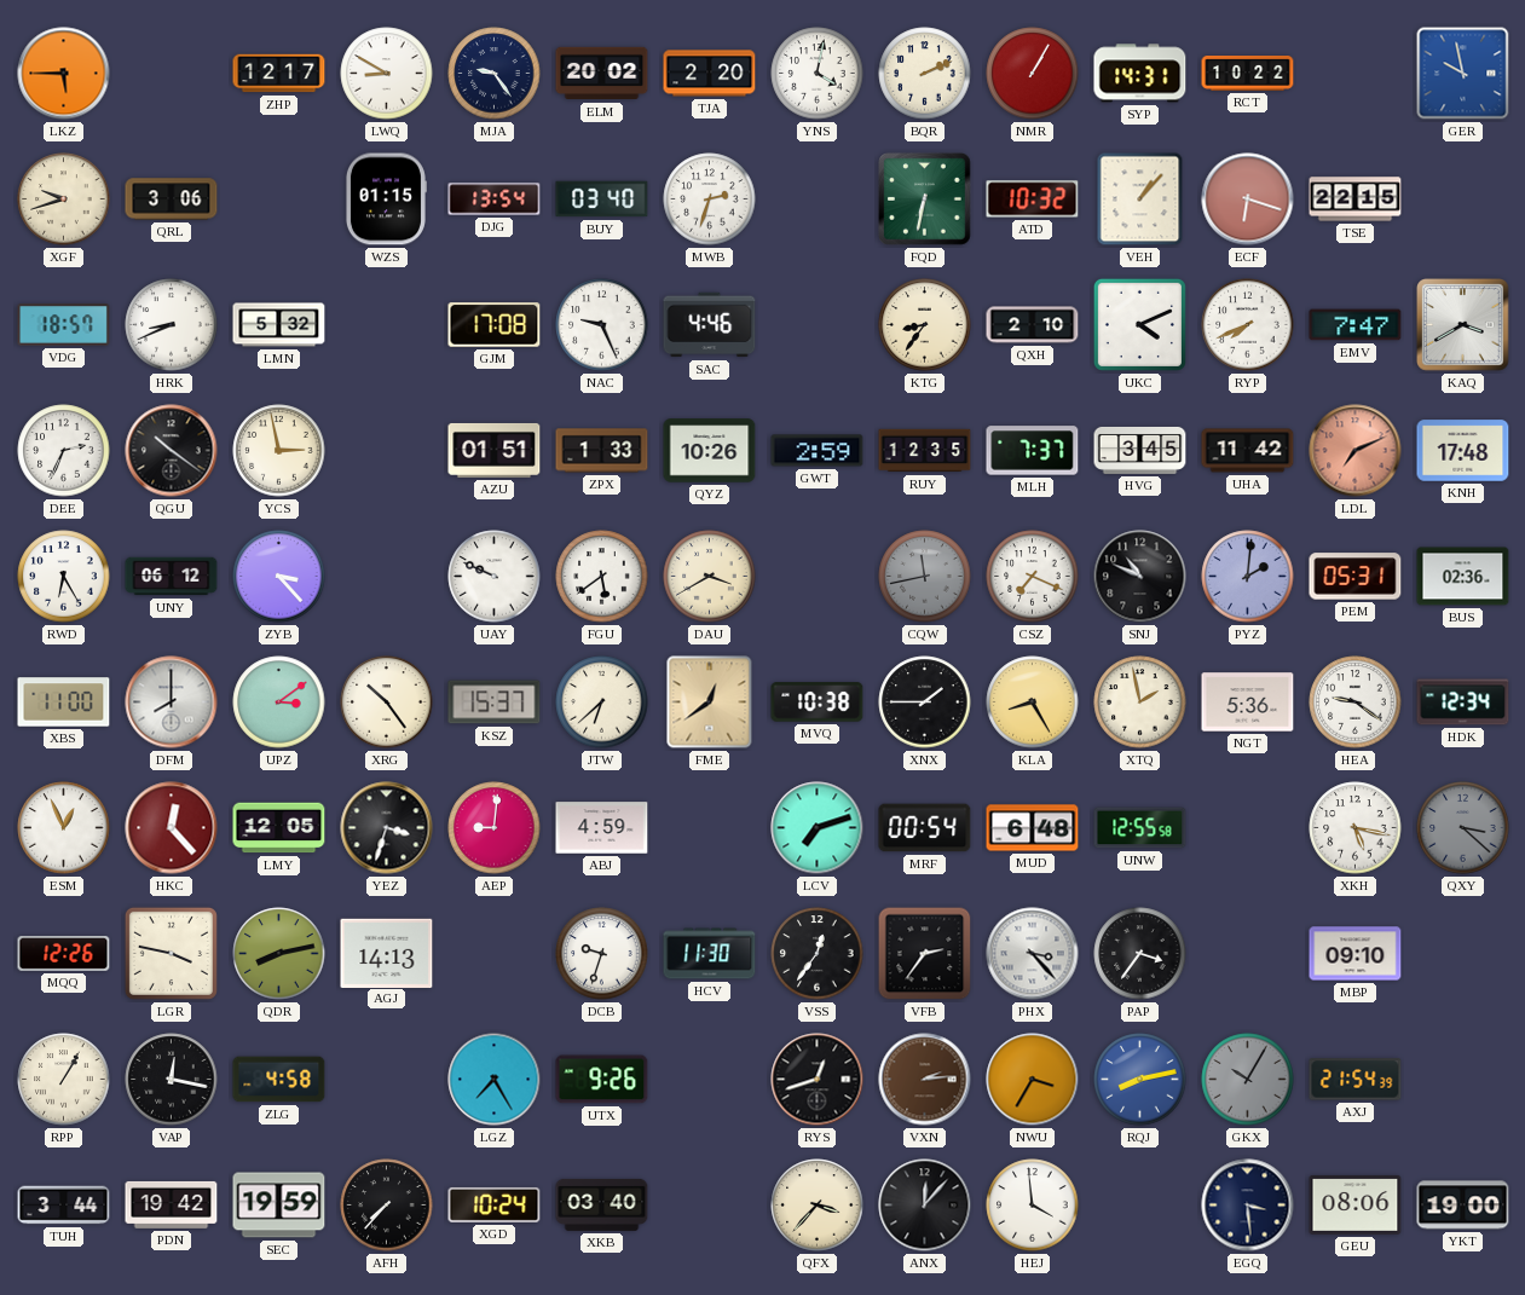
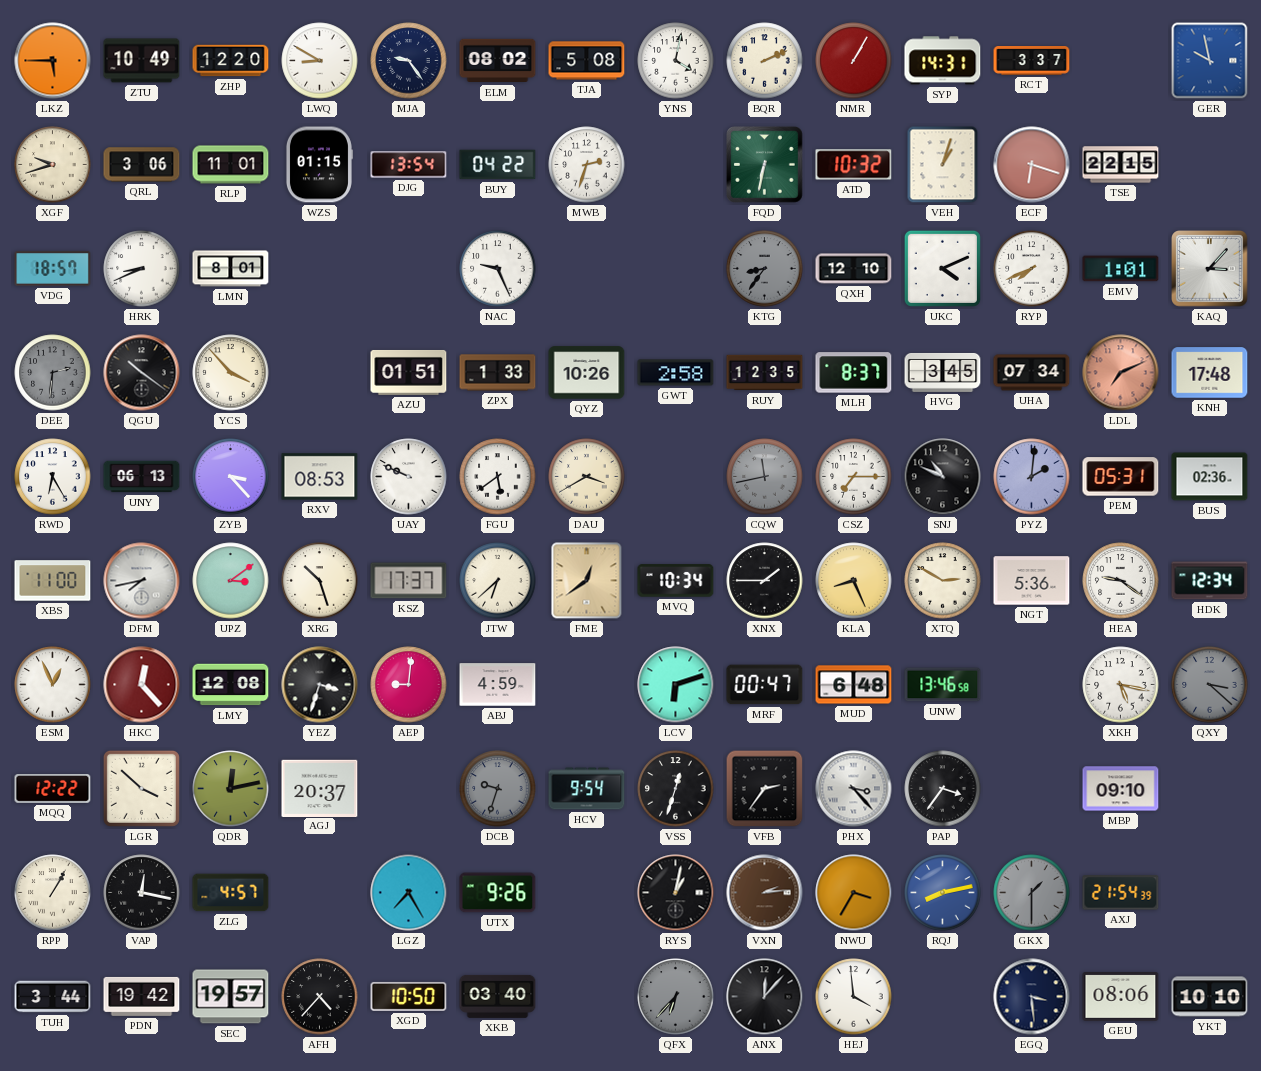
ZTU: none -> 10:49 (142, 61)
ZHP: 12:17 -> 12:20 (231, 61)
ELM: 20:02 -> 08:02 (498, 61)
TJA: 2:20 -> 5:08 (587, 61)
RCT: 10:22 -> 3:37 (1032, 61)
RLP: none -> 11:01 (231, 165)
BUY: 03:40 -> 04:22 (498, 165)
VEH: 1:07 -> 1:03 (943, 165)
LMN: 5:32 -> 8:01 (231, 269)
GJM: 17:08 -> none (495, 325)
SAC: 4:46 -> none (710, 325)
KTG dial: cream -> grey (765, 269)
QXH: 2:10 -> 12:10 (854, 269)
EMV: 7:47 -> 1:01 (1121, 269)
KAQ: 3:40 -> 3:07 (1210, 269)
DEE: 2:34 -> 2:31 (53, 373)
DEE dial: white -> grey (53, 373)
YCS: 2:58 -> 3:53 (231, 373)
GWT: 2:59 -> 2:58 (676, 373)
MLH: 7:37 -> 8:37 (854, 373)
UHA: 11:42 -> 07:34 (1032, 373)
UNY: 06:12 -> 06:13 (142, 477)
RXV: none -> 08:53 (320, 477)
CSZ: 7:19 -> 7:15 (854, 477)
DFM: 8:00 -> 7:43 (142, 581)
XRG: 10:24 -> 10:27 (320, 581)
KSZ: 15:37 -> 17:37 (409, 581)
MVQ: 10:38 -> 10:34 (676, 581)
KLA: 8:25 -> 8:26 (854, 581)
XTQ: 1:58 -> 2:50 (943, 581)
LMY: 12:05 -> 12:08 (231, 685)
LCV: 7:12 -> 6:12 (676, 685)
MRF: 00:54 -> 00:47 (765, 685)
UNW: 12:55 -> 13:46 (943, 685)
MQQ: 12:26 -> 12:22 (53, 789)
LGR: 3:47 -> 3:52 (141, 788)
QDR: 8:13 -> 12:13 (231, 789)
AGJ: 14:13 -> 20:37 (320, 788)
DCB dial: white -> grey (498, 789)
HCV: 11:30 -> 9:54 (587, 789)
VSS: 12:36 -> 12:33 (676, 789)
ZLG: 4:58 -> 4:57 (231, 893)
RYS: 12:42 -> 1:02 (676, 893)
GKX: 10:05 -> 1:30 (1032, 893)
SEC: 19:59 -> 19:57 (231, 997)
AFH: 7:37 -> 4:37 (320, 997)
XGD: 10:24 -> 10:50 (409, 996)
QFX: 3:37 -> 6:37 (676, 997)
QFX dial: cream -> grey (676, 997)
YKT: 19:00 -> 10:10 (1210, 997)
